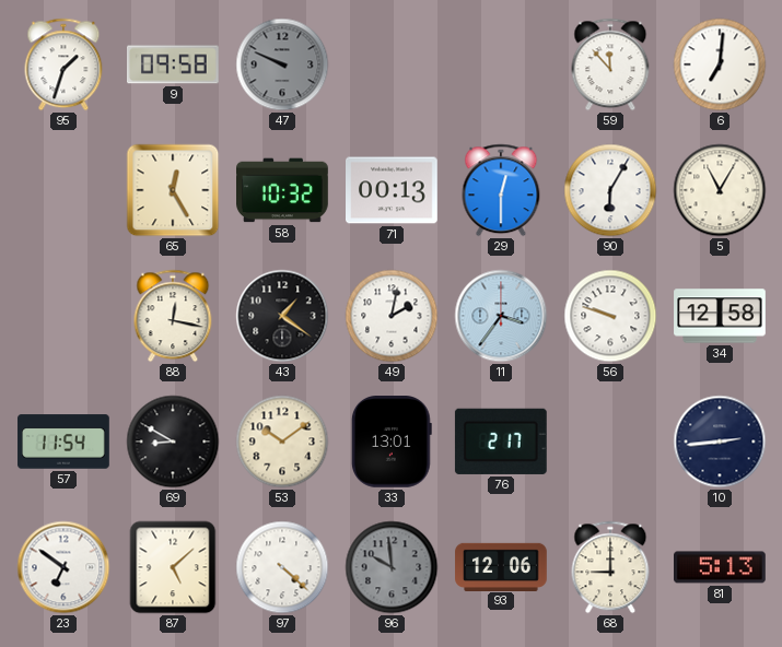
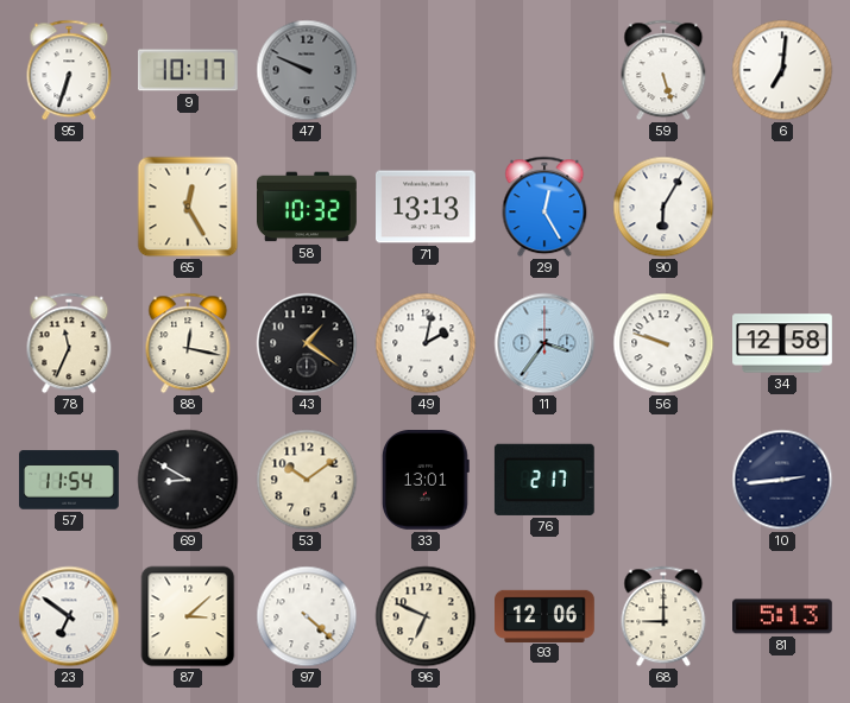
95: 1:33 -> 6:33 (69, 70)
9: 09:58 -> 10:17 (189, 70)
59: 11:53 -> 5:27 (663, 70)
71: 00:13 -> 13:13 (427, 207)
29: 12:30 -> 12:25 (544, 207)
5: 11:05 -> none (720, 190)
78: none -> 11:34 (69, 343)
87: 5:08 -> 3:08 (188, 616)
96: 9:59 -> 6:49 (426, 616)
96 dial: grey -> cream (426, 616)
